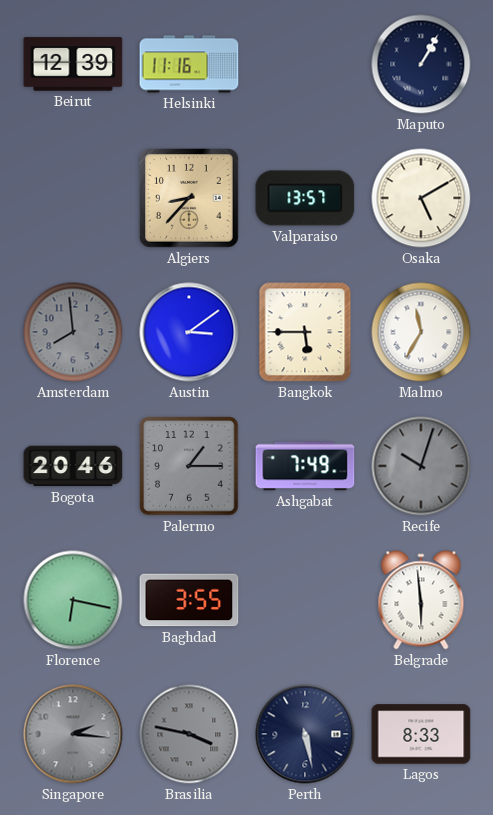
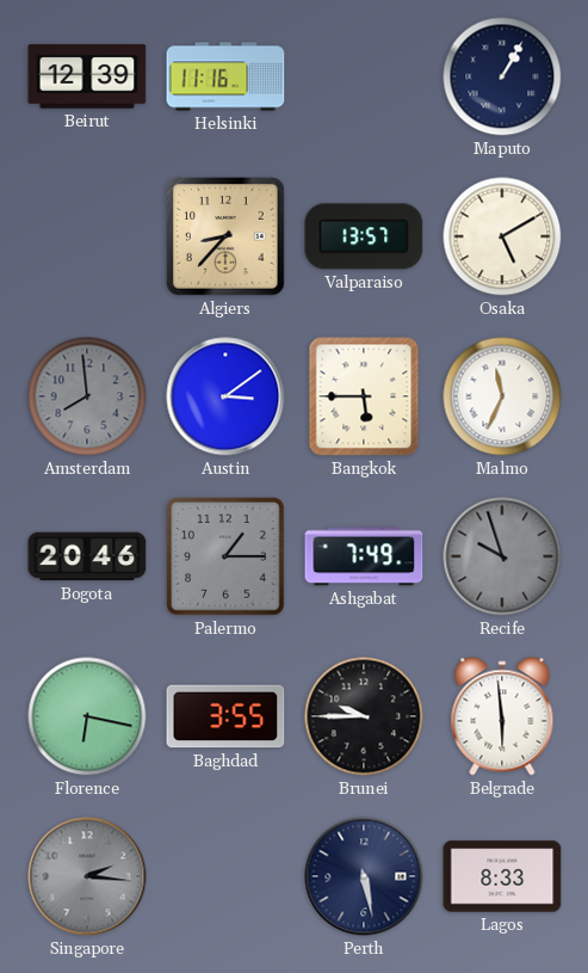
Malmo: 11:35 -> 11:34 (502, 396)
Recife: 10:03 -> 9:57 (502, 556)
Brunei: none -> 9:45 (364, 716)
Brasilia: 3:47 -> none (189, 734)
